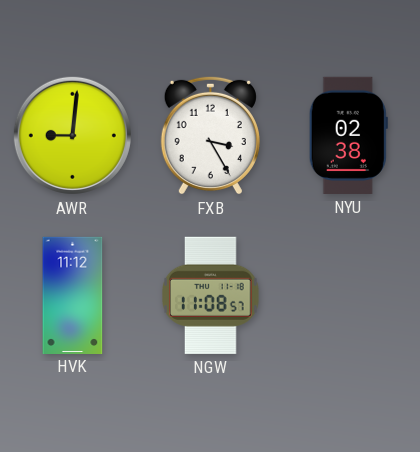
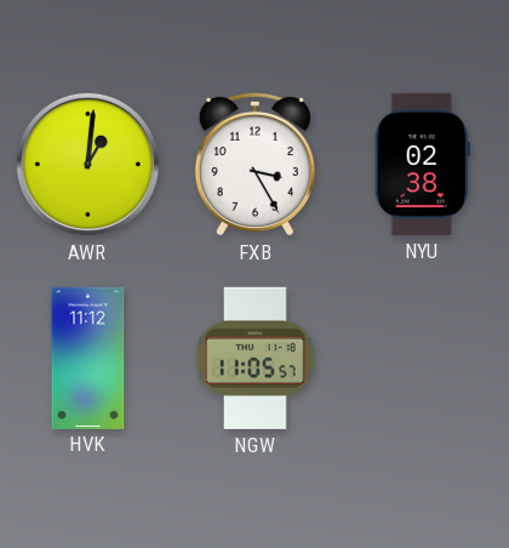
AWR: 9:01 -> 1:01 (87, 164)
NGW: 11:08 -> 11:05 (256, 358)
